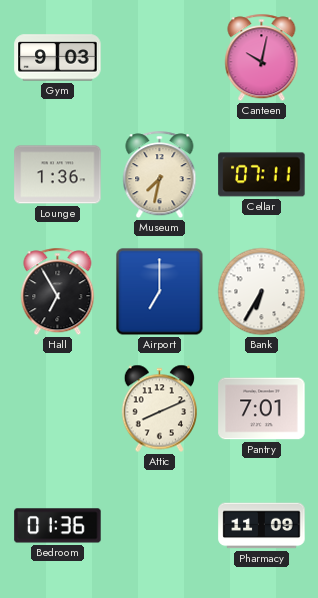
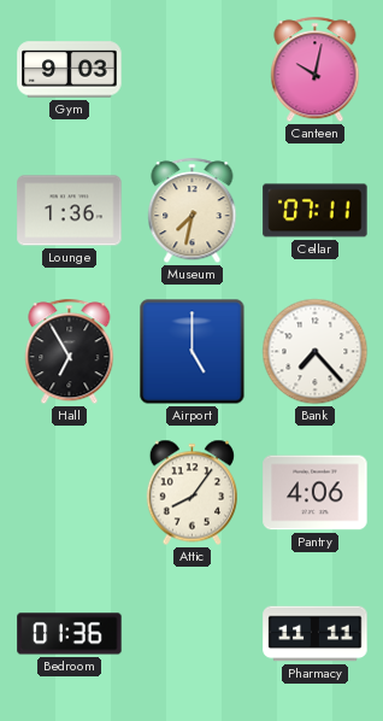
Airport: 7:00 -> 5:00 (193, 352)
Bank: 6:35 -> 7:23 (316, 352)
Attic: 8:11 -> 8:06 (191, 493)
Pantry: 7:01 -> 4:06 (316, 493)
Pharmacy: 11:09 -> 11:11 (316, 634)
